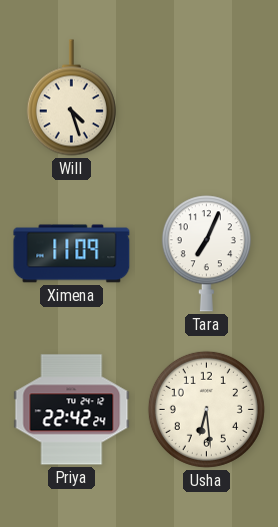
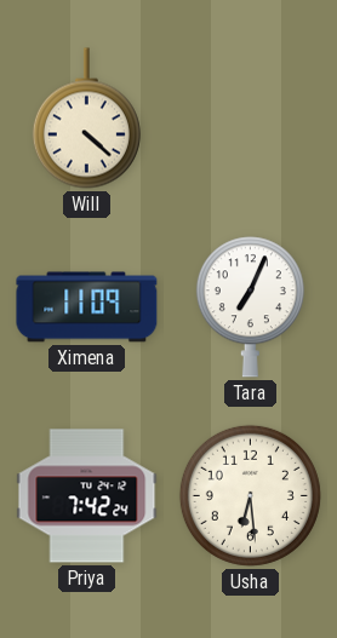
Will: 4:27 -> 4:22 (86, 119)
Priya: 22:42 -> 7:42 (87, 496)
